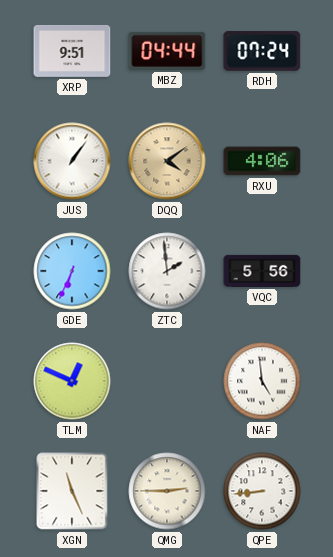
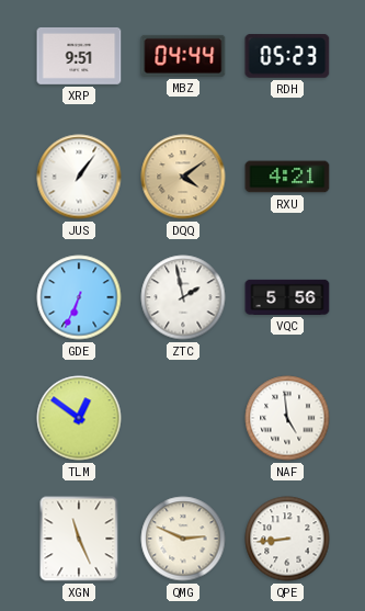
RDH: 07:24 -> 05:23 (287, 56)
RXU: 4:06 -> 4:21 (287, 177)
ZTC: 1:59 -> 1:58 (183, 297)
TLM: 12:49 -> 12:51 (79, 418)
QMG: 2:45 -> 2:49 (183, 539)
